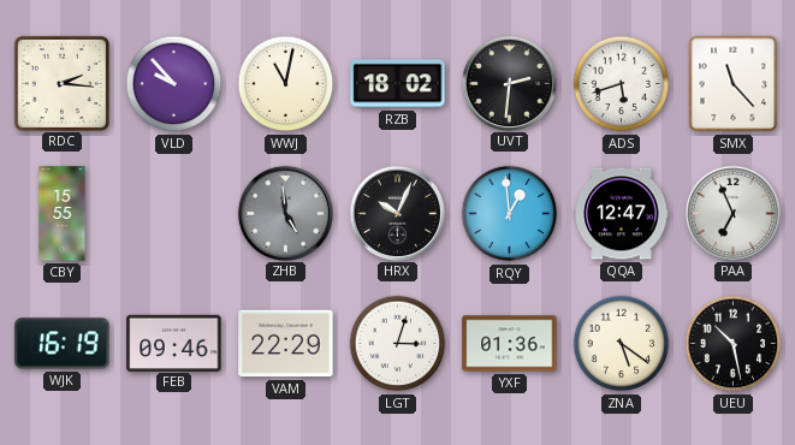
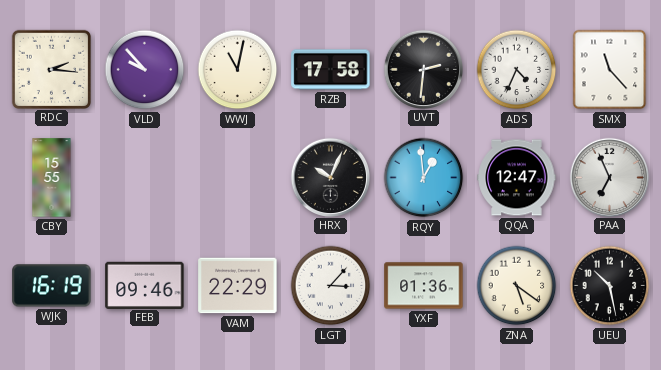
RZB: 18:02 -> 17:58 (331, 70)
ADS: 5:42 -> 4:34 (517, 70)
ZHB: 4:59 -> none (285, 213)
LGT: 3:03 -> 3:07 (331, 286)
